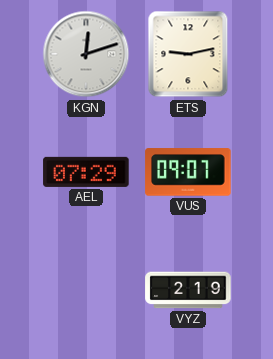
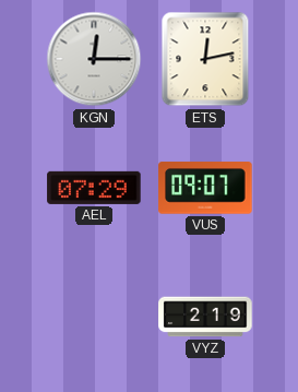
KGN: 12:12 -> 12:15 (94, 59)
ETS: 9:13 -> 12:13 (205, 59)
